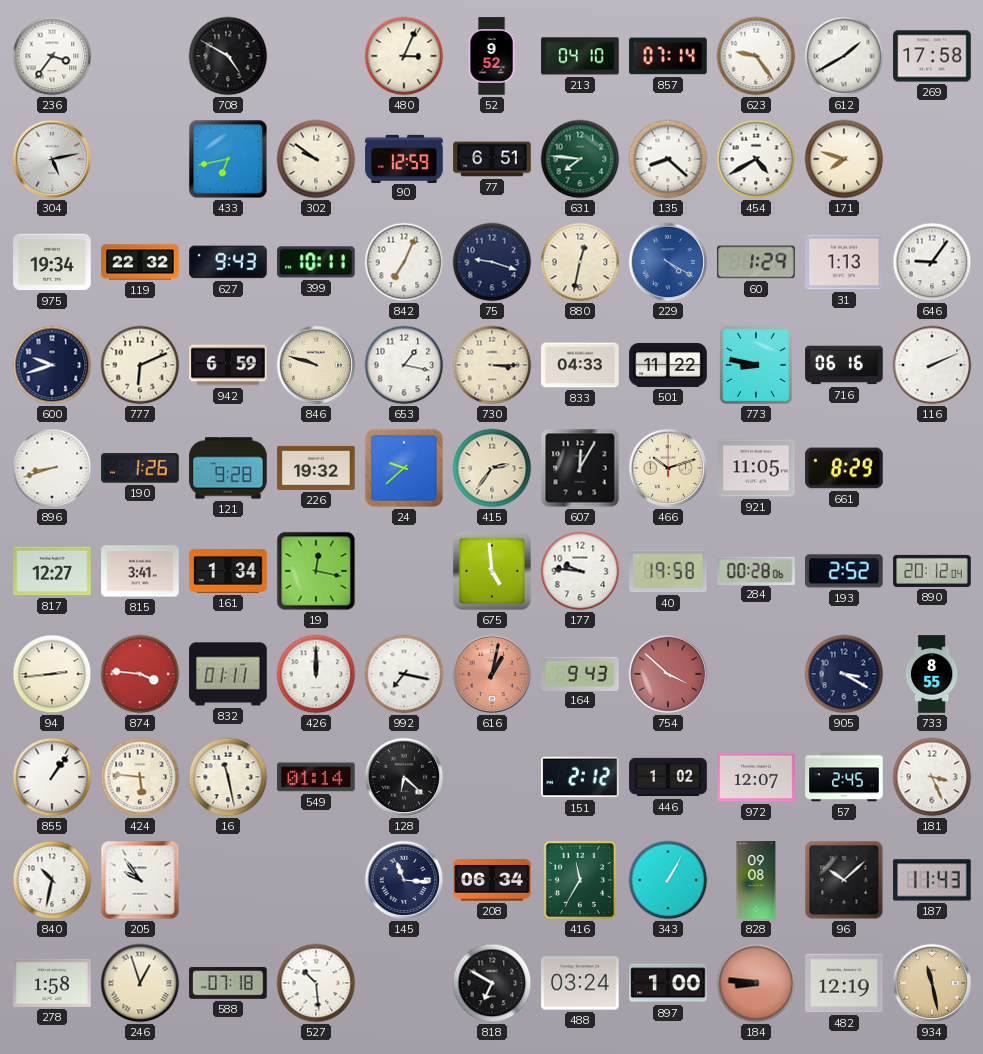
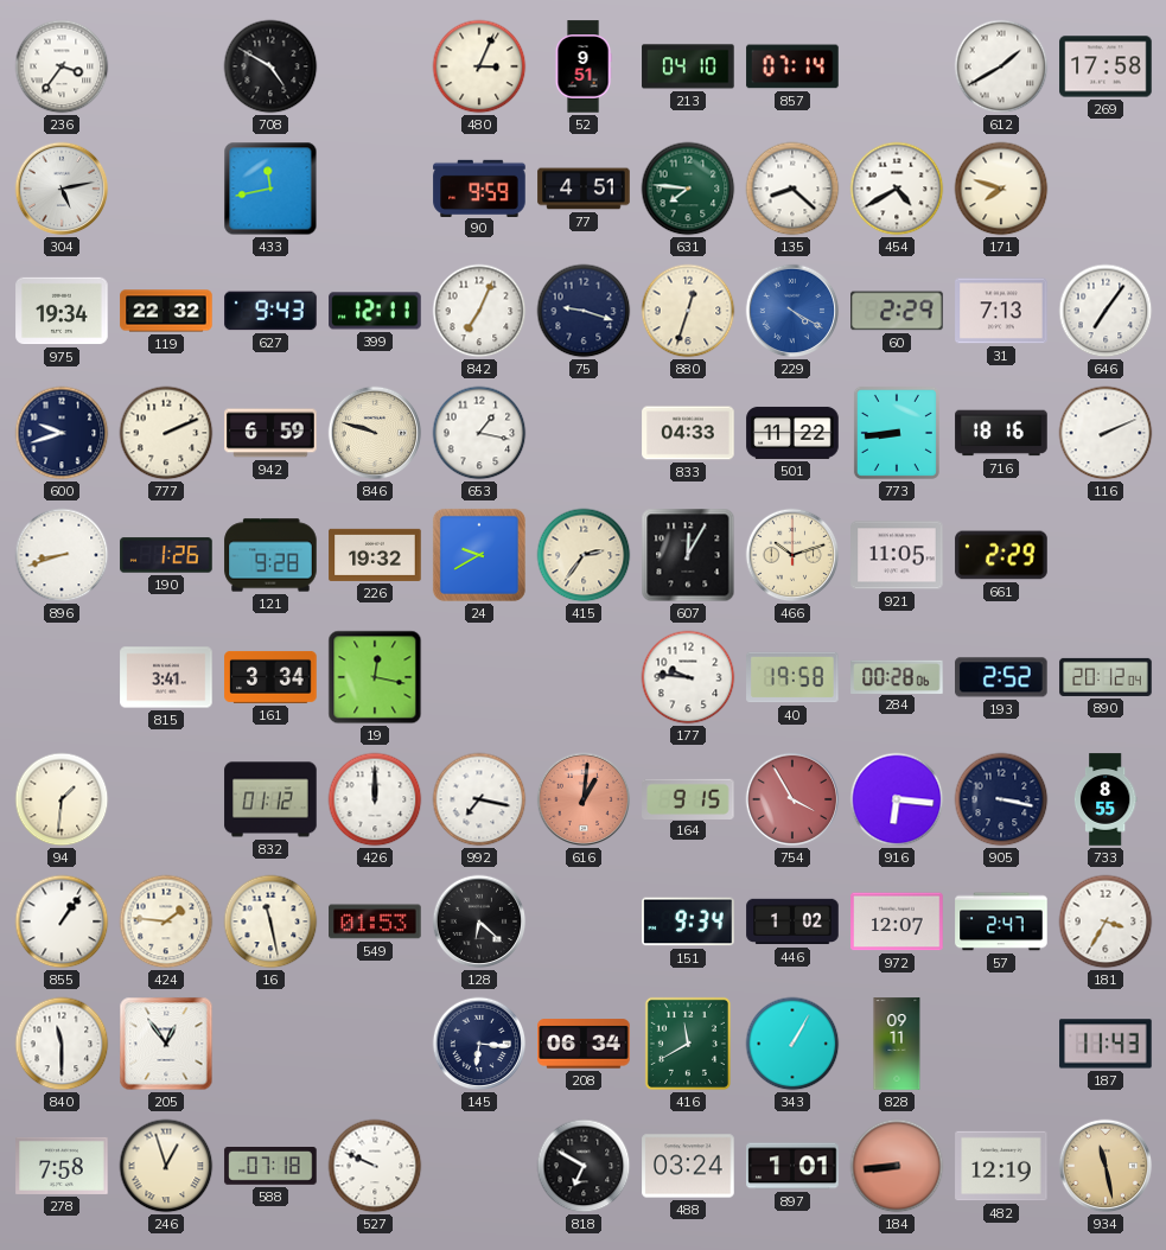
52: 9:52 -> 9:51 (584, 66)
623: 9:24 -> none (756, 56)
433: 6:43 -> 11:43 (270, 189)
302: 9:51 -> none (316, 159)
90: 12:59 -> 9:59 (479, 187)
77: 6:51 -> 4:51 (584, 189)
399: 10:11 -> 12:11 (375, 311)
880: 12:32 -> 12:33 (688, 311)
60: 1:29 -> 2:29 (897, 311)
31: 1:13 -> 7:13 (1001, 311)
646: 9:06 -> 7:06 (1106, 311)
777: 6:11 -> 2:11 (166, 433)
730: 3:15 -> none (492, 365)
773: 8:47 -> 8:44 (897, 433)
716: 06:16 -> 18:16 (1001, 433)
24: 9:38 -> 9:40 (479, 555)
661: 8:29 -> 2:29 (1001, 555)
817: 12:27 -> none (52, 571)
161: 1:34 -> 3:34 (270, 677)
675: 4:59 -> none (492, 571)
94: 2:44 -> 1:31 (62, 799)
874: 3:46 -> none (140, 674)
832: 01:11 -> 01:12 (270, 799)
616: 1:02 -> 1:01 (584, 799)
164: 9:43 -> 9:15 (688, 798)
754: 3:52 -> 3:55 (792, 799)
916: none -> 6:16 (897, 799)
905: 3:20 -> 3:17 (1001, 799)
424: 5:46 -> 1:46 (166, 921)
549: 01:14 -> 01:53 (375, 921)
151: 2:12 -> 9:34 (688, 921)
57: 2:45 -> 2:47 (1001, 921)
181: 3:26 -> 3:35 (1106, 921)
840: 10:32 -> 11:30 (62, 1044)
205: 9:54 -> 12:54 (166, 1044)
145: 11:16 -> 6:16 (479, 1044)
416: 11:35 -> 11:40 (688, 1044)
828: 09:08 -> 09:11 (897, 1044)
96: 10:08 -> none (844, 880)
278: 1:58 -> 7:58 (62, 1166)
527: 10:29 -> 9:49 (375, 1166)
897: 1:00 -> 1:01 (792, 1166)
184: 8:46 -> 8:44 (897, 1166)
